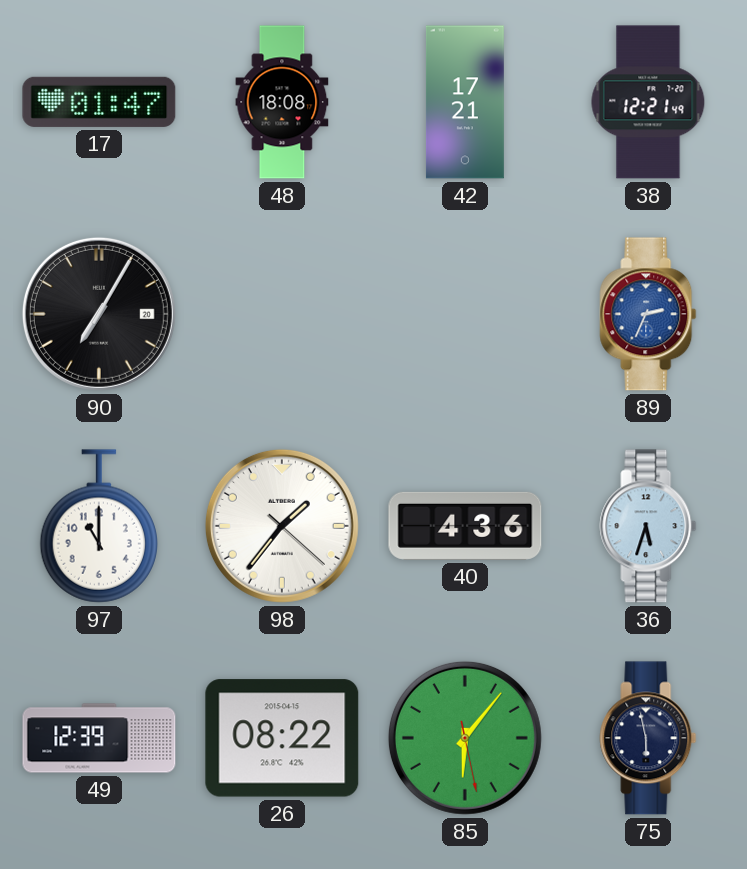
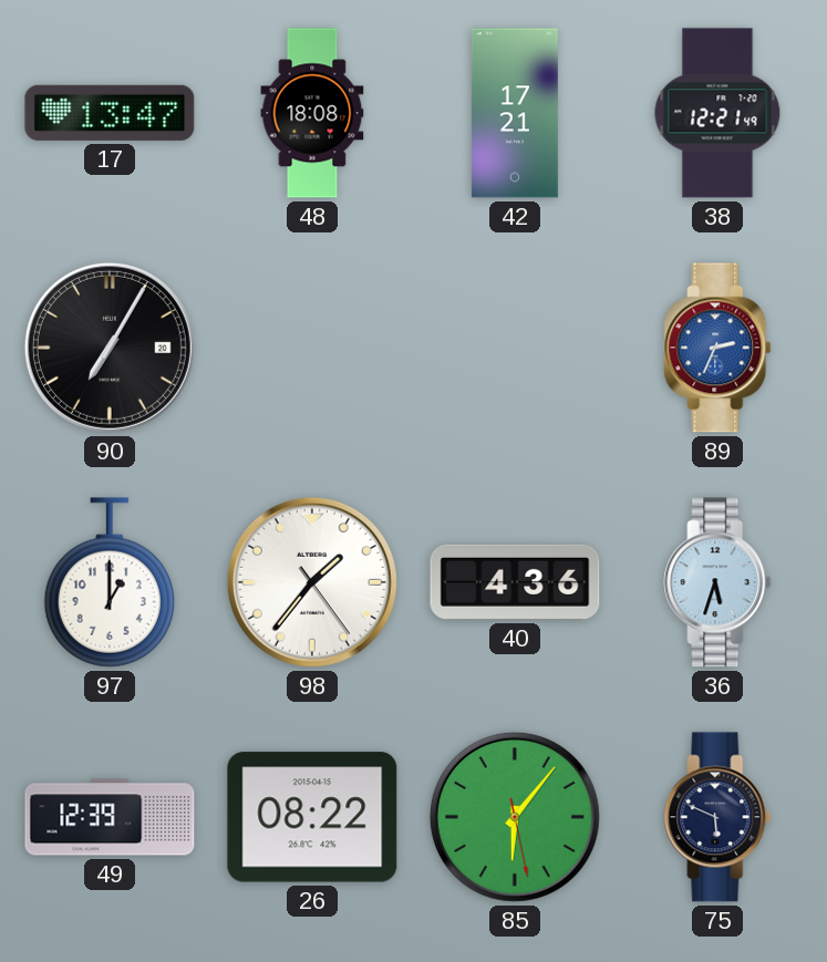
17: 01:47 -> 13:47 (110, 113)
97: 11:00 -> 1:00 (108, 582)
98: 1:36:22 -> 1:36:24 (312, 582)
75: 5:58 -> 5:49 (717, 817)
